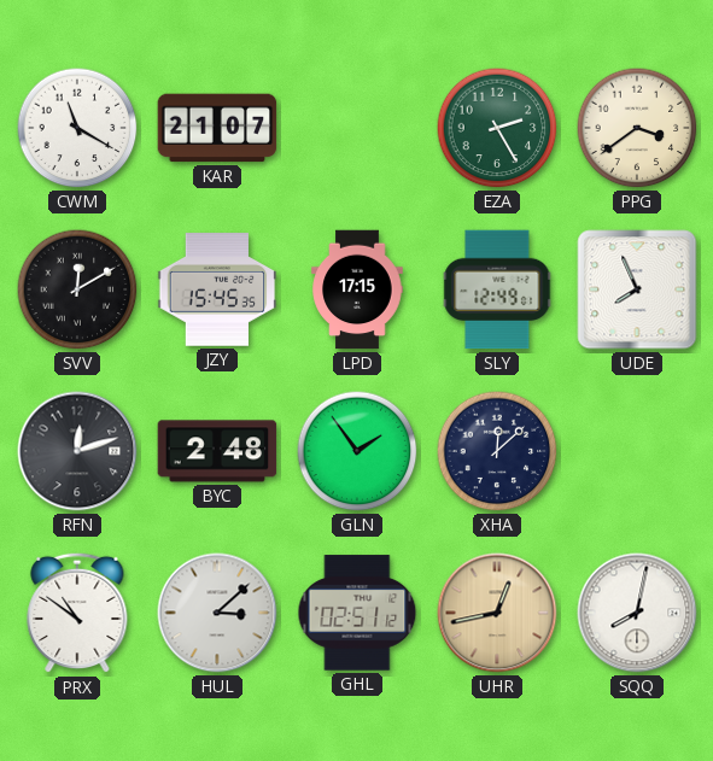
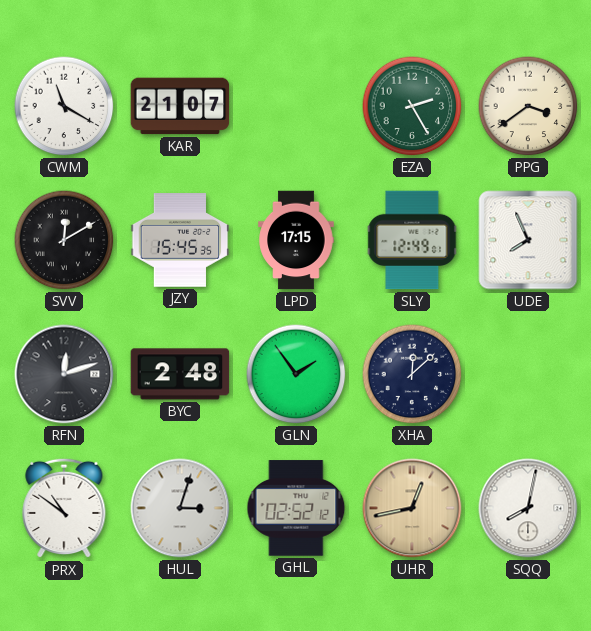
HUL: 3:08 -> 3:03 (180, 508)
GHL: 02:51 -> 02:52 (296, 508)
